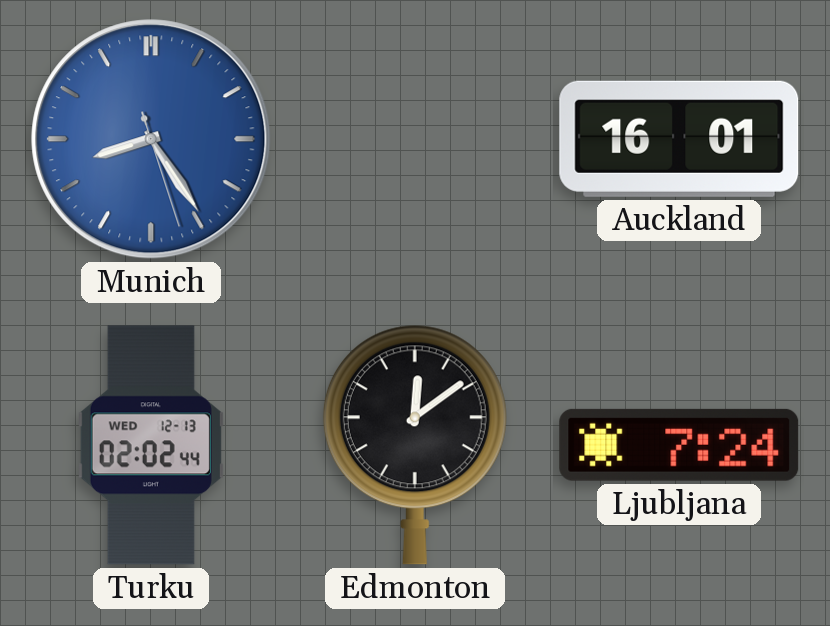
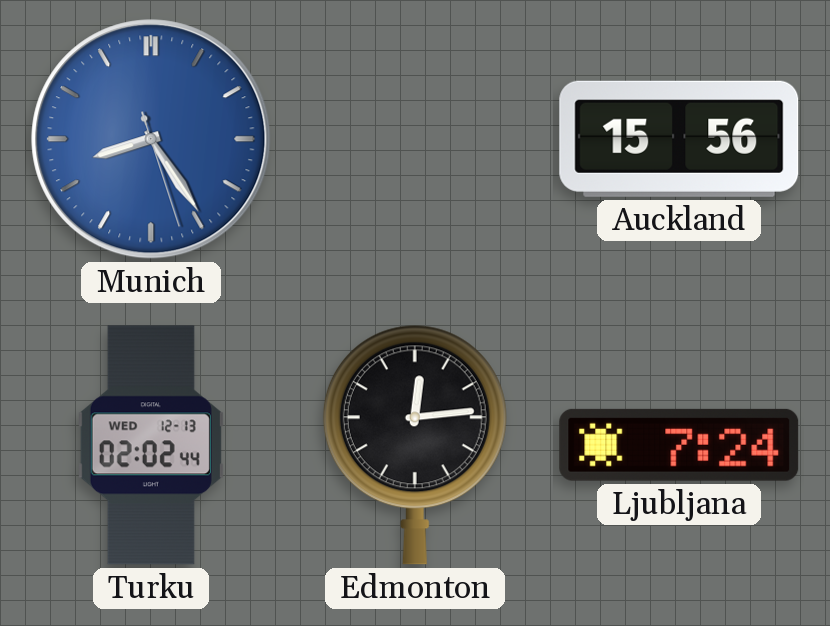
Auckland: 16:01 -> 15:56 (679, 139)
Edmonton: 12:09 -> 12:14 (415, 445)
